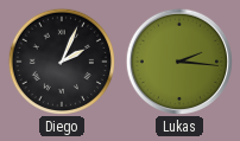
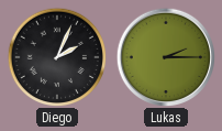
Lukas: 2:16 -> 2:15 (165, 56)
